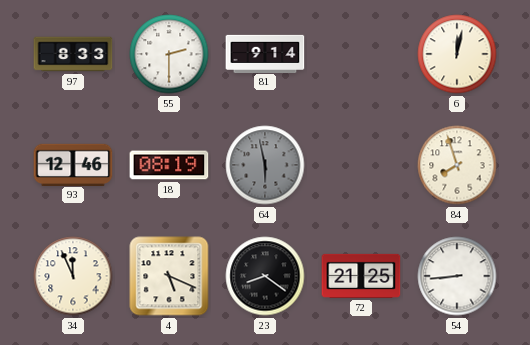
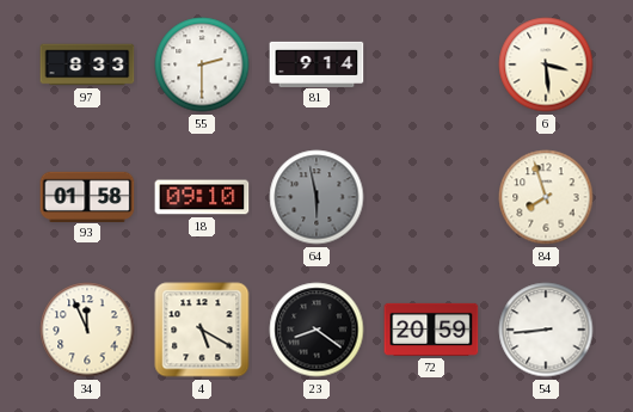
6: 12:02 -> 3:29 (546, 64)
93: 12:46 -> 01:58 (87, 196)
18: 08:19 -> 09:10 (202, 197)
4: 5:19 -> 5:20 (202, 330)
72: 21:25 -> 20:59 (431, 330)
